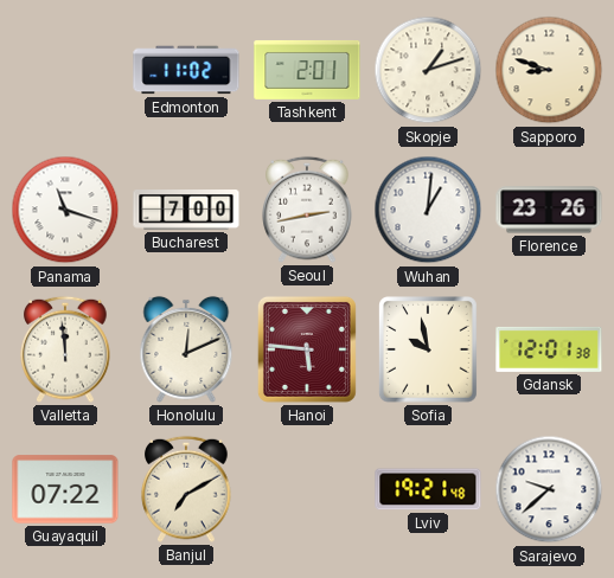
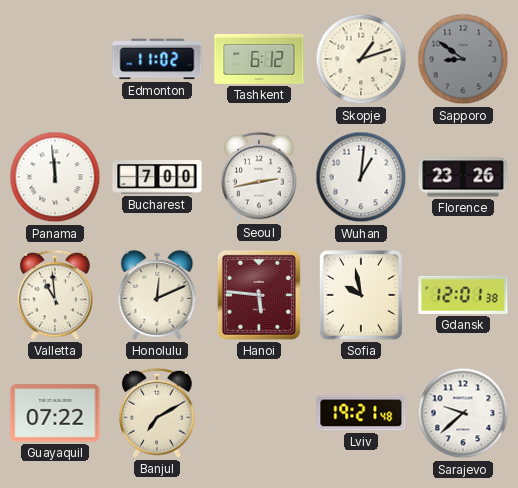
Tashkent: 2:01 -> 6:12 (259, 59)
Sapporo: 8:48 -> 8:51 (463, 59)
Sapporo dial: cream -> grey (463, 59)
Panama: 11:18 -> 11:59 (55, 177)
Valletta: 11:59 -> 10:59 (55, 295)
